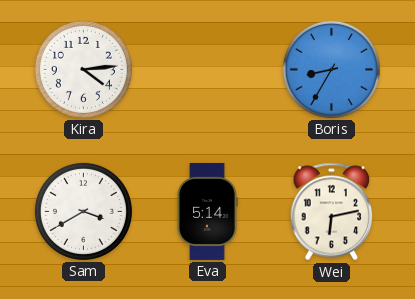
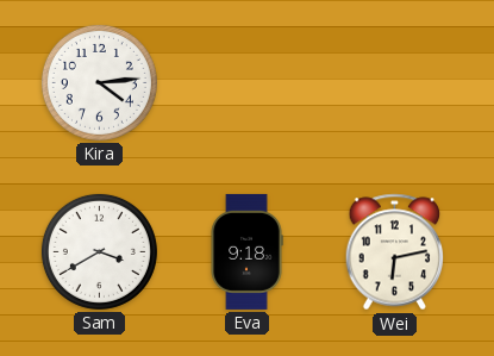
Boris: 8:35 -> none (331, 69)
Eva: 5:14 -> 9:18 (246, 251)
